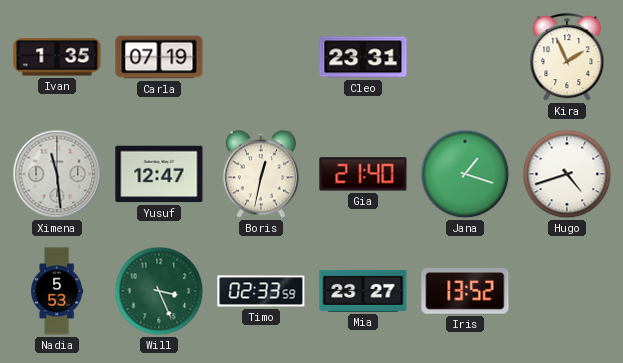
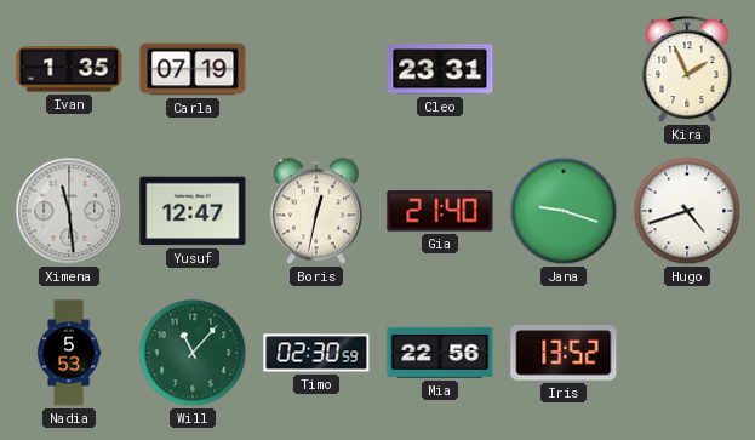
Jana: 1:18 -> 9:18 (564, 211)
Will: 3:26 -> 11:07 (193, 353)
Timo: 02:33 -> 02:30 (316, 353)
Mia: 23:27 -> 22:56 (440, 353)
